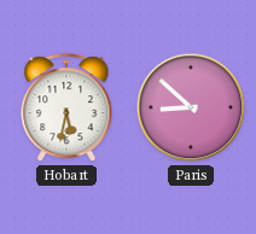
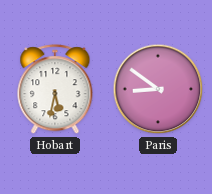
Paris: 8:52 -> 8:51 (158, 89)
